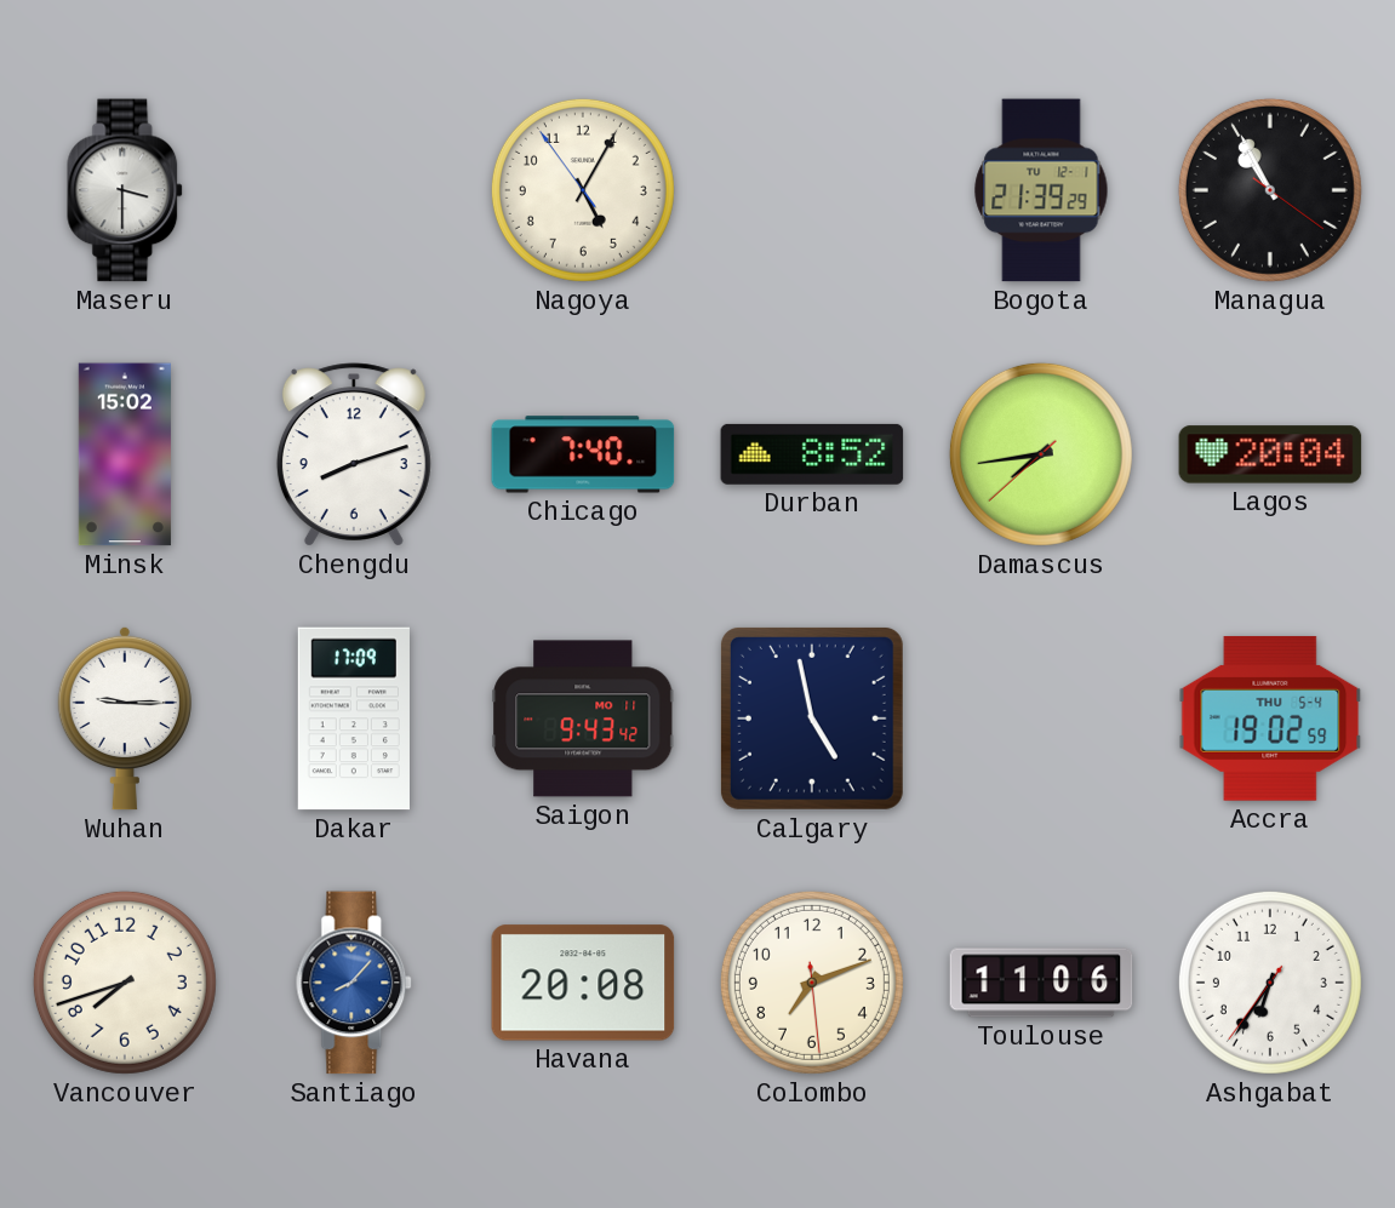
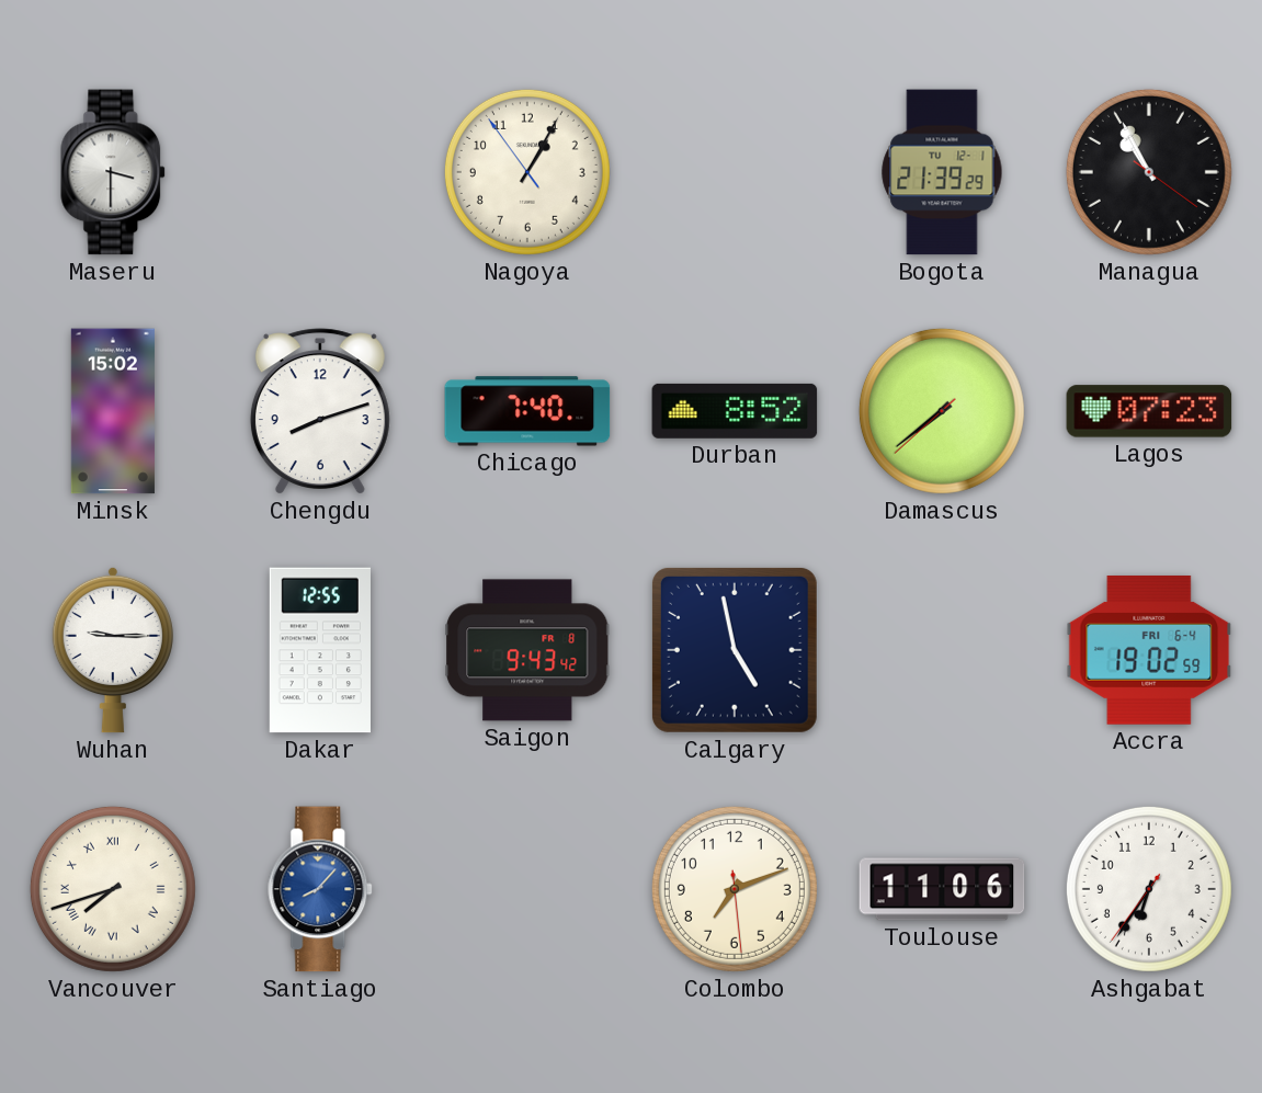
Nagoya: 5:04 -> 1:04 (527, 172)
Damascus: 7:43 -> 7:38 (942, 411)
Lagos: 20:04 -> 07:23 (1149, 411)
Dakar: 17:09 -> 12:55 (320, 650)
Saigon date: MO 11 -> FR 8 (527, 650)
Accra date: THU 5-4 -> FRI 6-4 (1149, 650)
Vancouver numerals: Arabic -> Roman (113, 889)
Havana: 20:08 -> none (583, 983)
